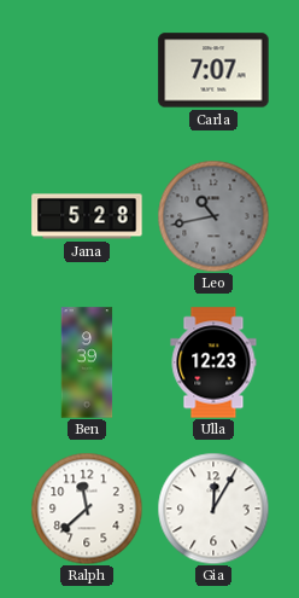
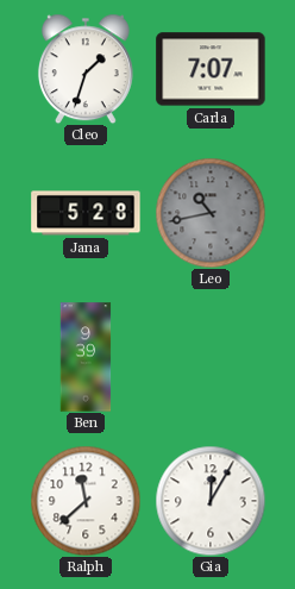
Cleo: none -> 1:33 (86, 69)
Ulla: 12:23 -> none (213, 362)
